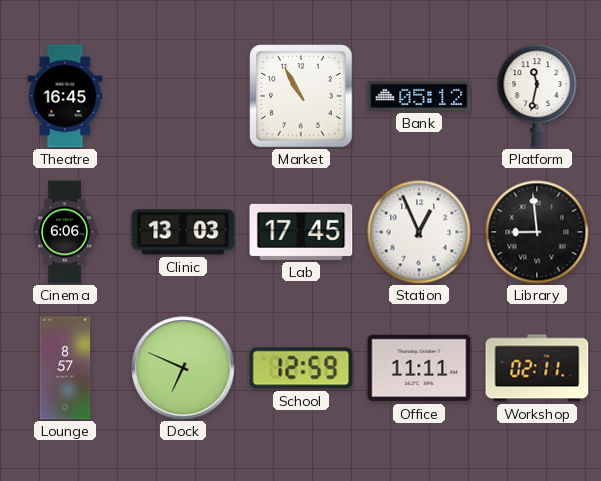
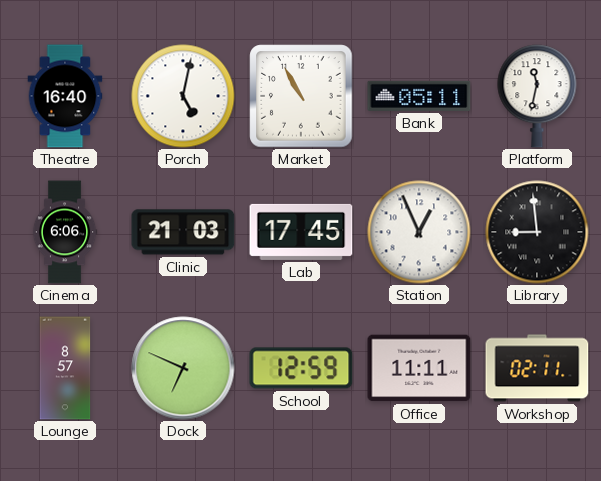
Theatre: 16:45 -> 16:40 (65, 96)
Porch: none -> 5:02 (183, 96)
Bank: 05:12 -> 05:11 (419, 96)
Clinic: 13:03 -> 21:03 (183, 232)
